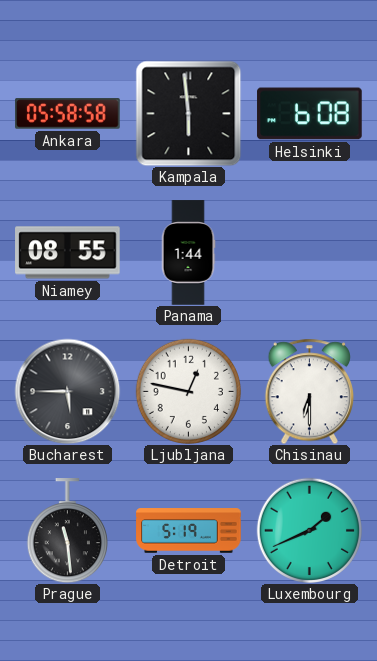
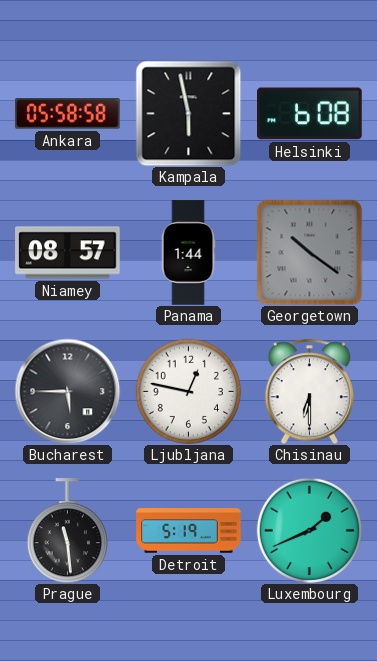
Kampala: 5:59 -> 5:58 (188, 113)
Niamey: 08:55 -> 08:57 (68, 253)
Georgetown: none -> 10:21 (309, 252)
